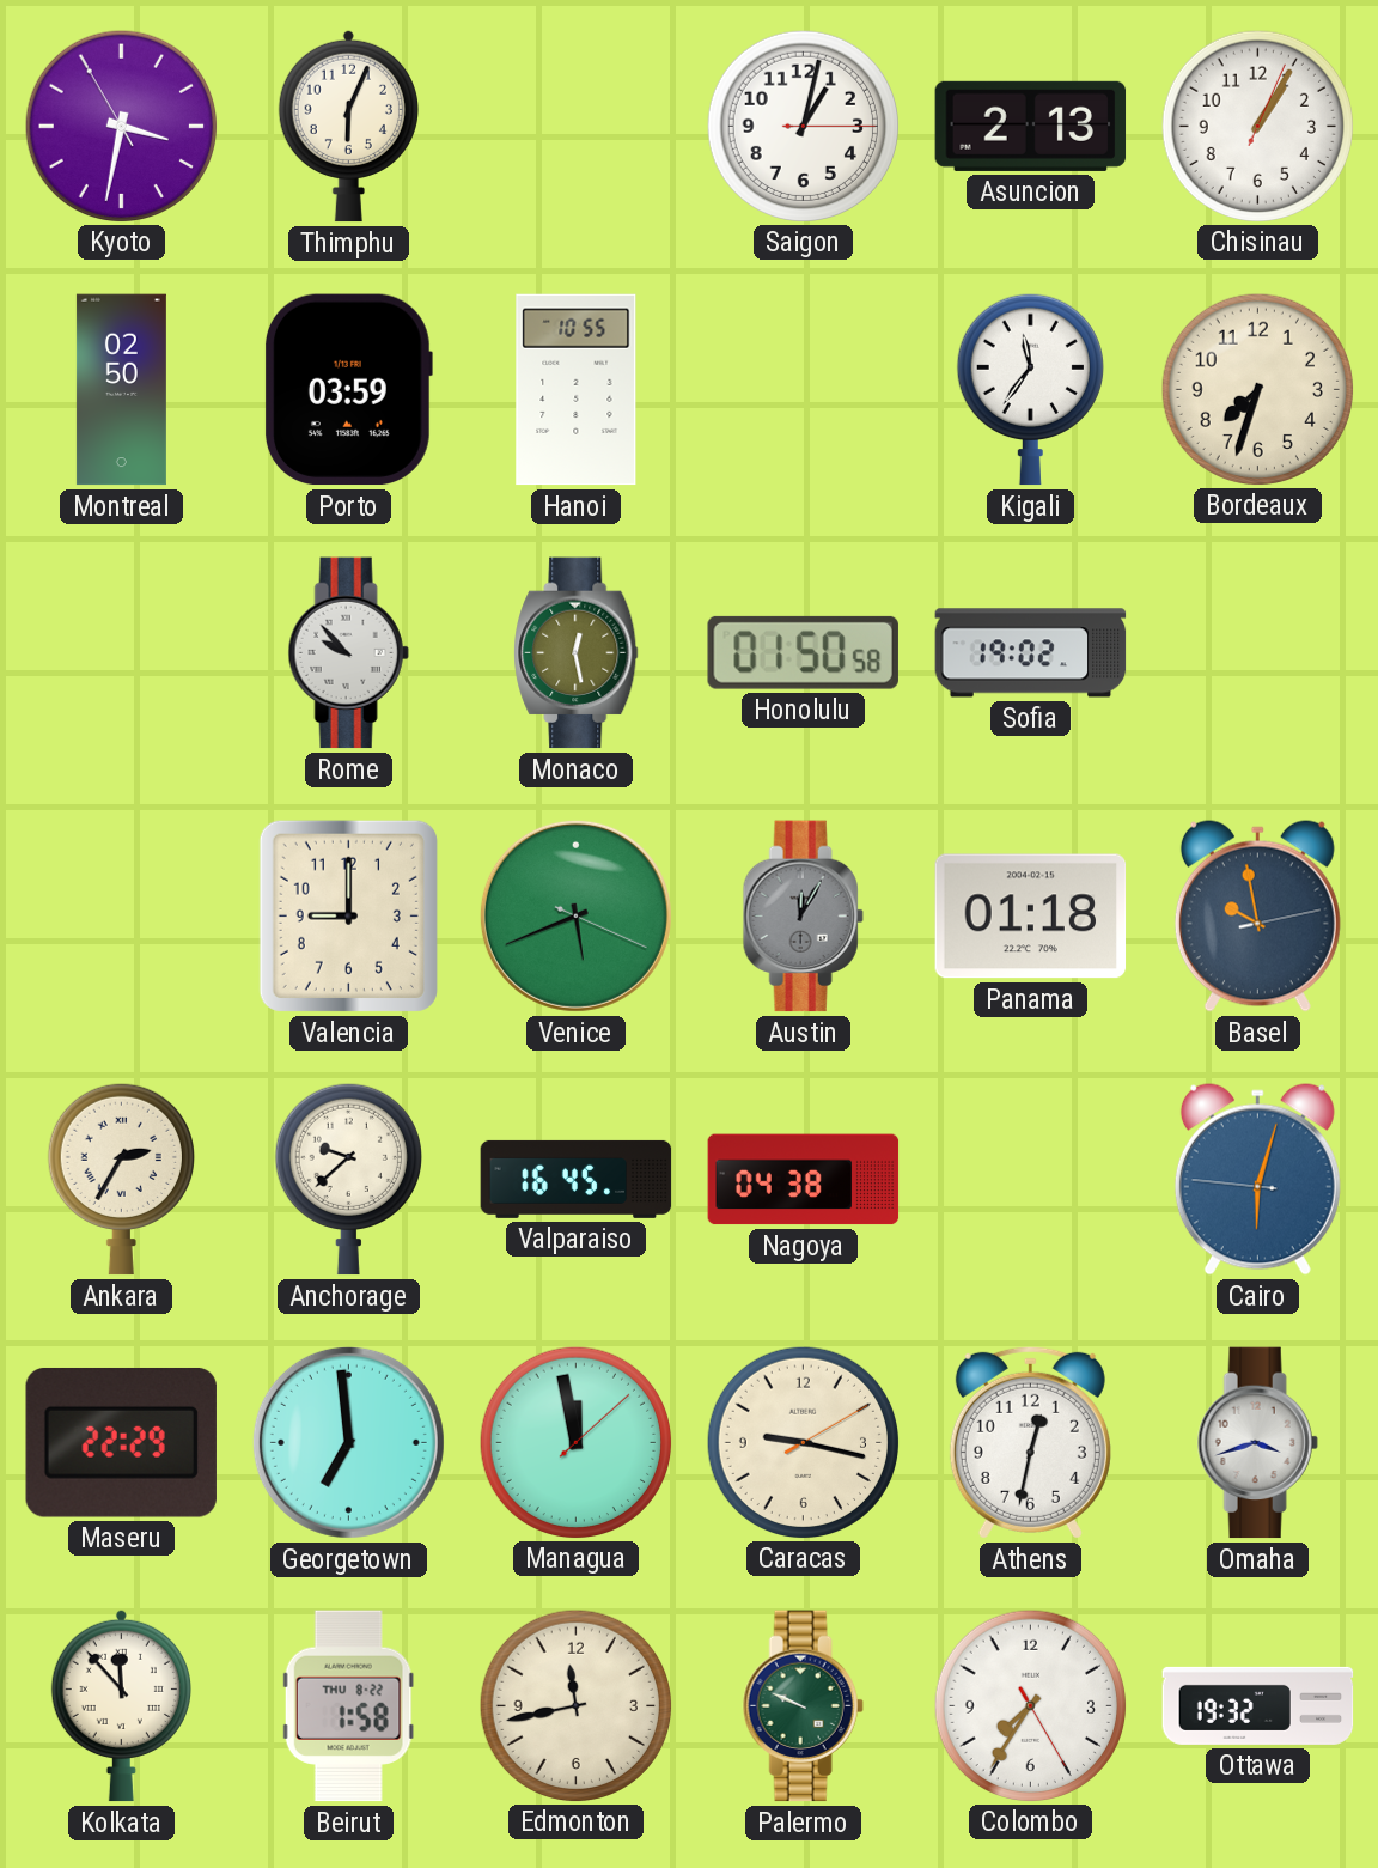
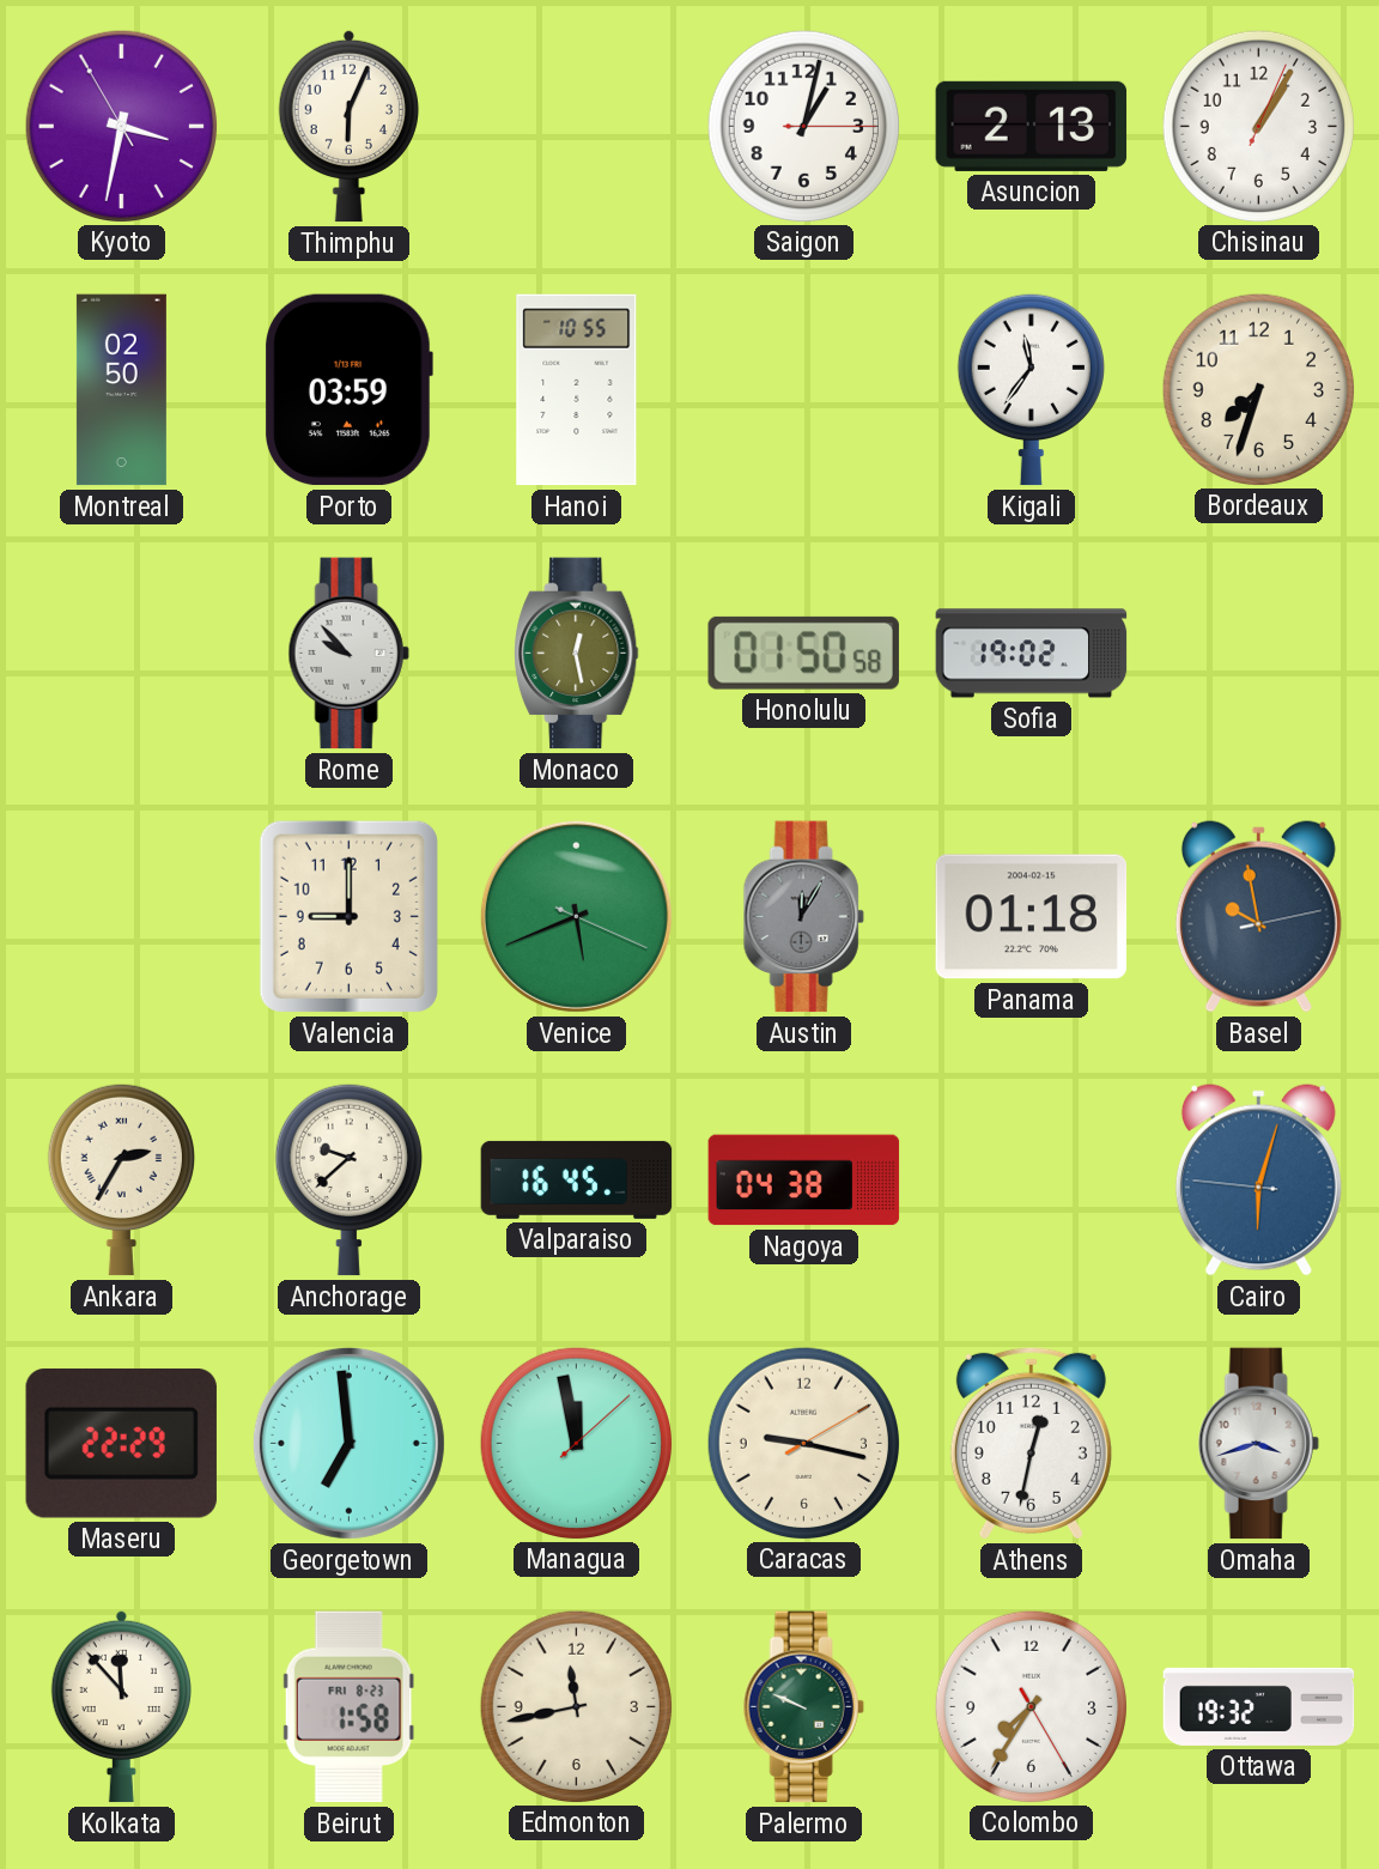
Beirut date: THU 8-22 -> FRI 8-23 (348, 1707)
